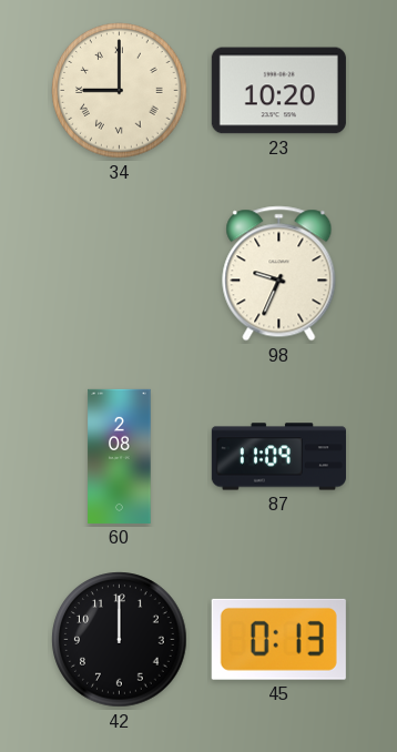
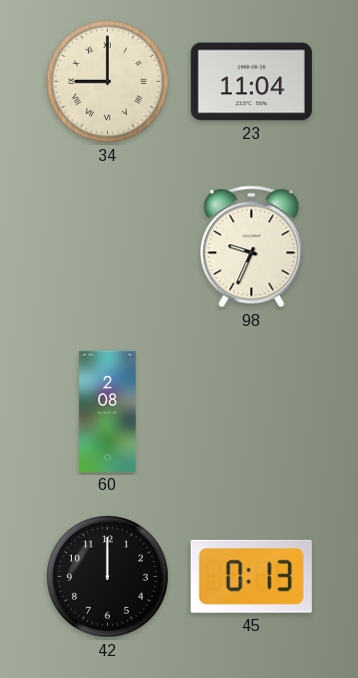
23: 10:20 -> 11:04 (251, 82)
87: 11:09 -> none (278, 457)
